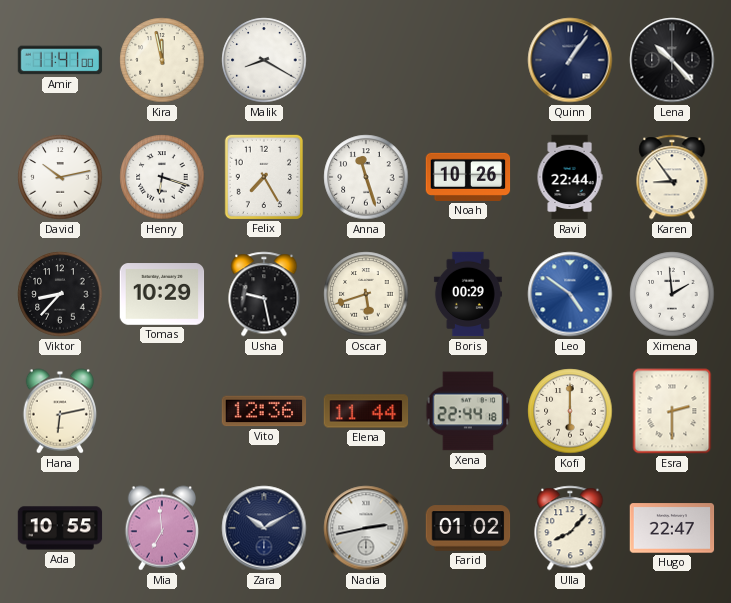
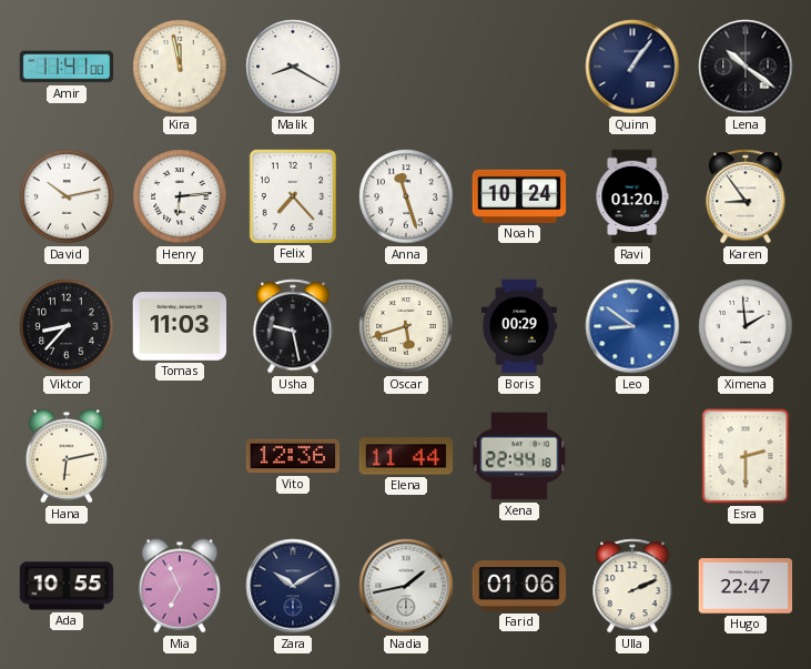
Lena: 10:23 -> 10:21 (746, 67)
Henry: 6:18 -> 6:14 (180, 196)
Felix: 7:25 -> 7:23 (293, 195)
Noah: 10:26 -> 10:24 (519, 196)
Ravi: 22:44 -> 01:20 (632, 196)
Tomas: 10:29 -> 11:03 (180, 326)
Leo: 4:51 -> 8:51 (632, 326)
Kofi: 6:00 -> none (570, 411)
Mia: 6:59 -> 6:56 (179, 586)
Nadia: 2:43 -> 1:43 (406, 586)
Farid: 01:02 -> 01:06 (519, 586)
Ulla: 8:07 -> 2:11 (632, 586)
